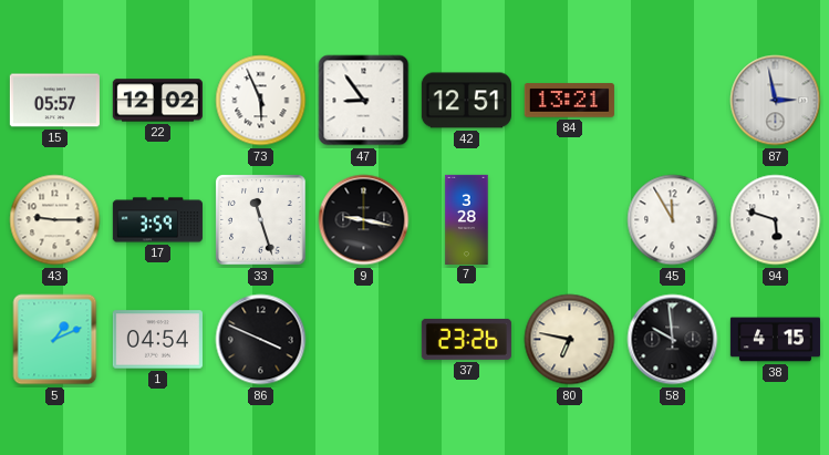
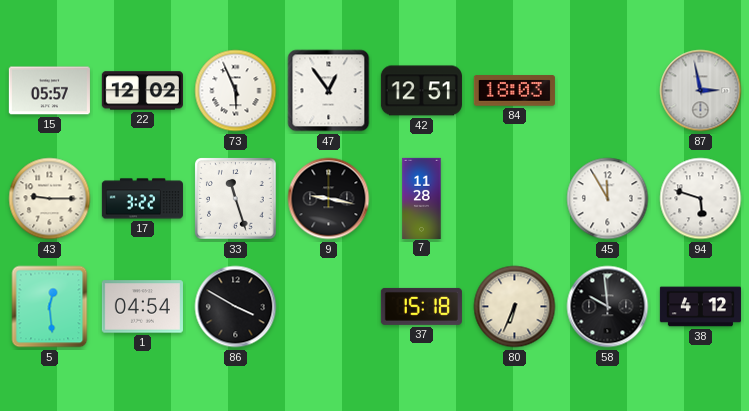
47: 8:54 -> 12:54 (329, 91)
84: 13:21 -> 18:03 (514, 91)
17: 3:59 -> 3:22 (142, 199)
7: 3:28 -> 11:28 (422, 198)
5: 1:11 -> 12:29 (50, 307)
86: 3:49 -> 3:50 (236, 307)
37: 23:26 -> 15:18 (421, 306)
80: 6:47 -> 6:34 (515, 307)
38: 4:15 -> 4:12 (700, 307)
